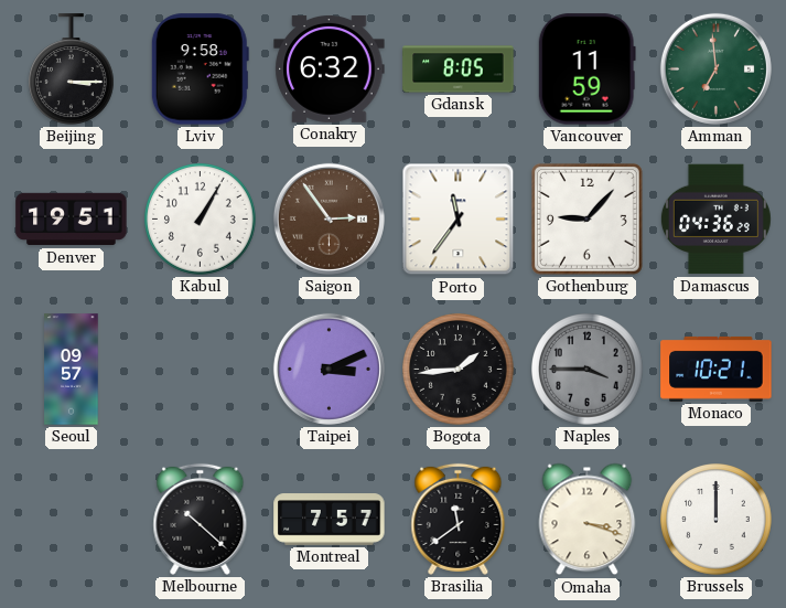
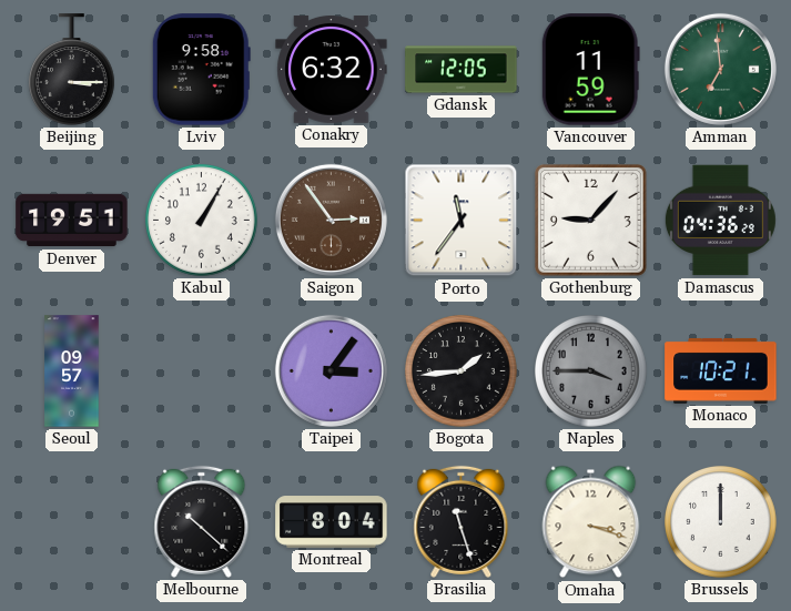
Gdansk: 8:05 -> 12:05 (462, 70)
Taipei: 3:11 -> 3:06 (331, 370)
Montreal: 7:57 -> 8:04 (332, 522)
Brasilia: 11:39 -> 11:27 (462, 521)
